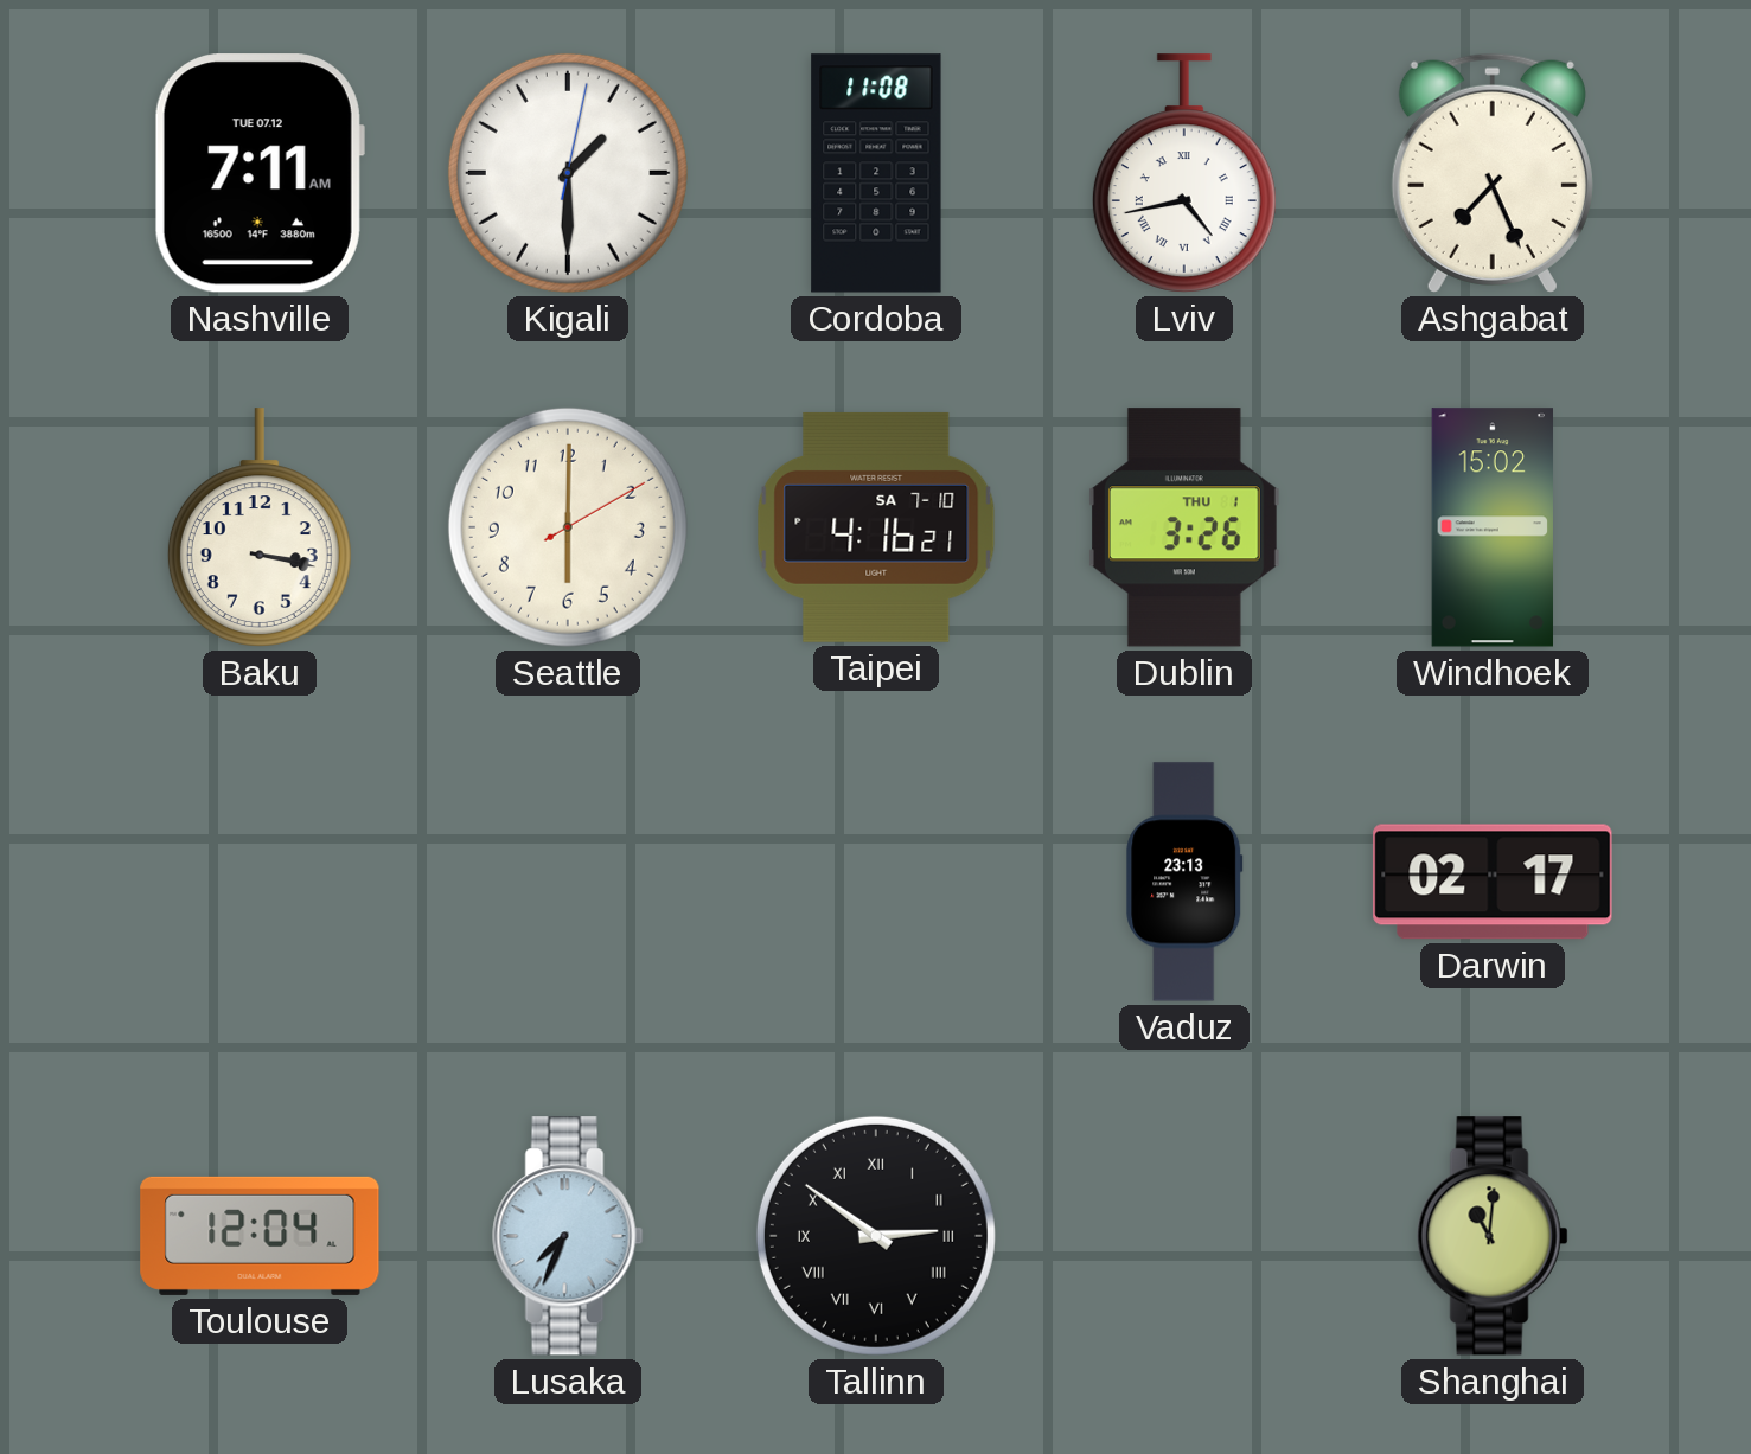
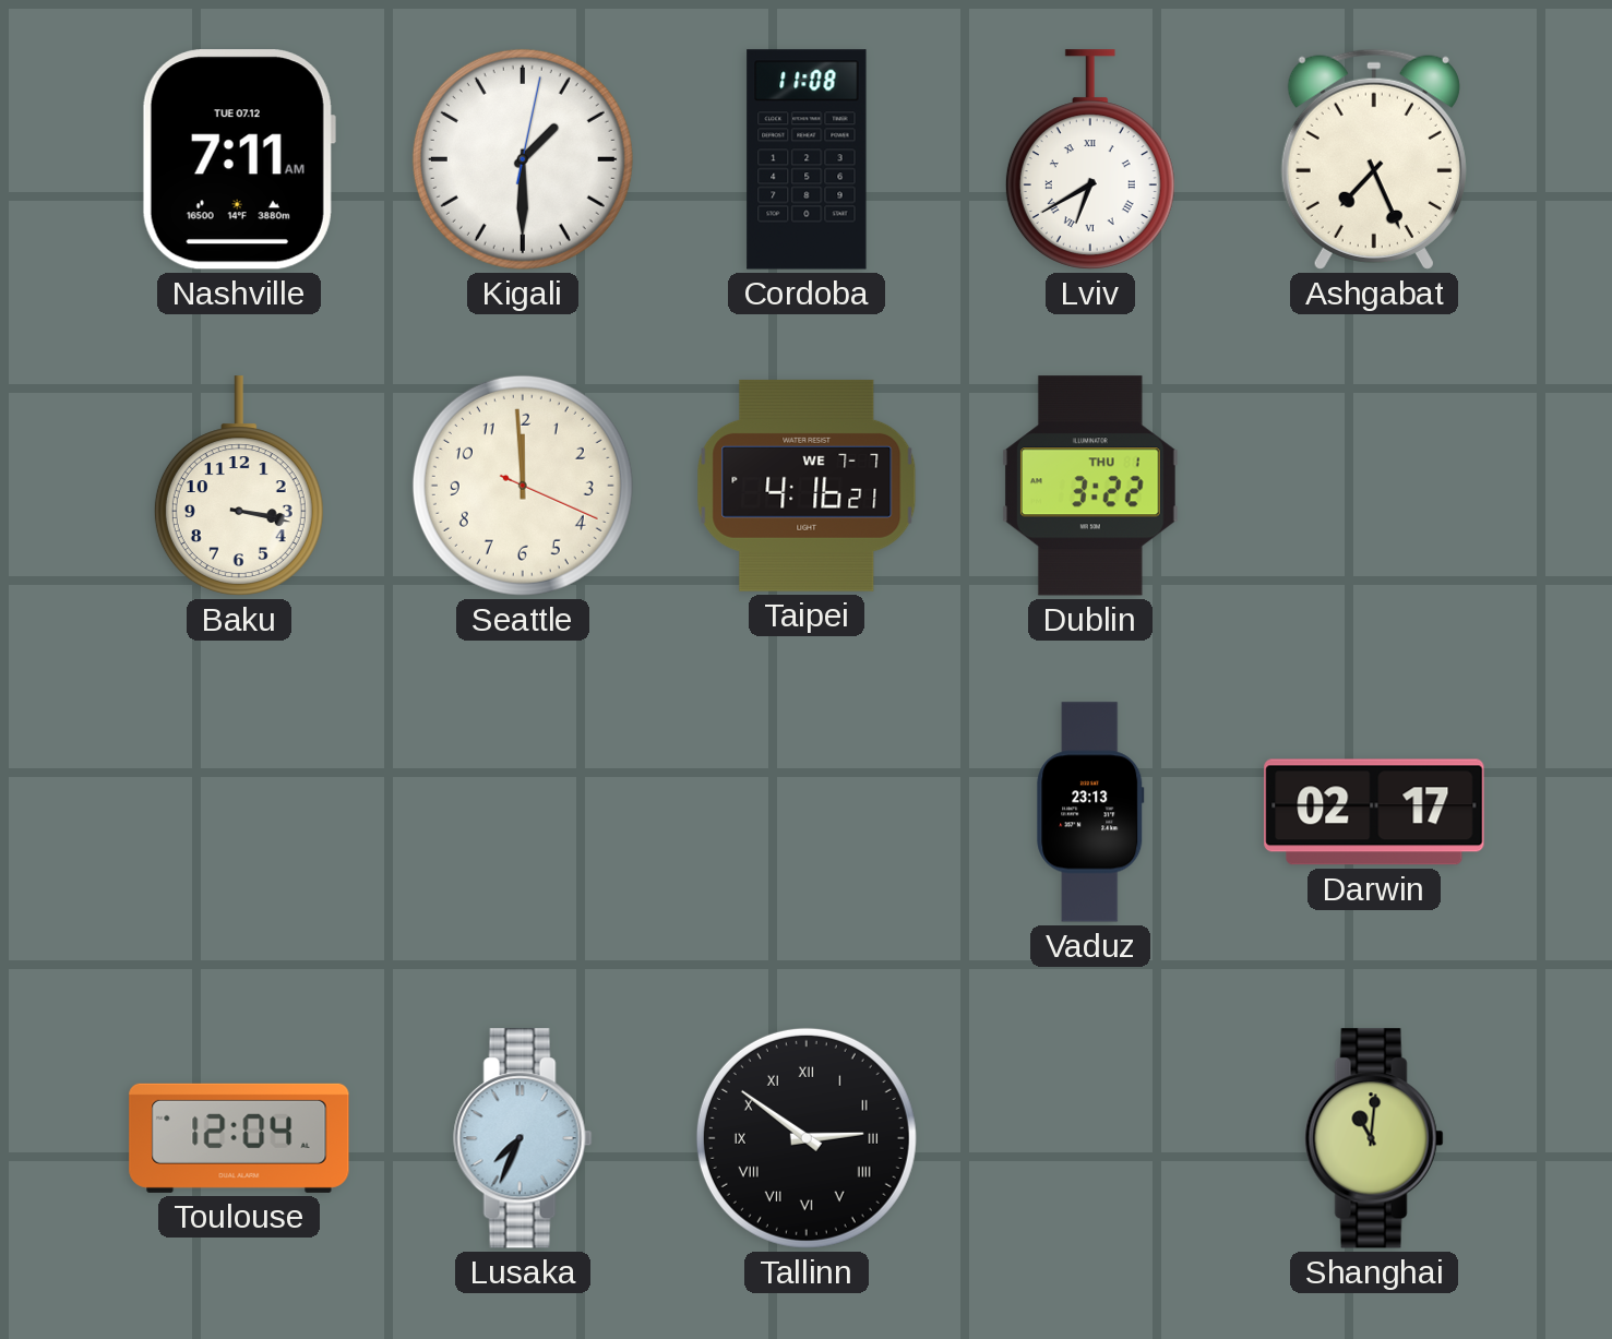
Lviv: 4:43 -> 6:40 (1090, 159)
Seattle: 6:00 -> 11:59 (523, 486)
Taipei date: SA 7-10 -> WE 7-7 (807, 486)
Dublin: 3:26 -> 3:22 (1090, 486)
Windhoek: 15:02 -> none (1491, 527)
